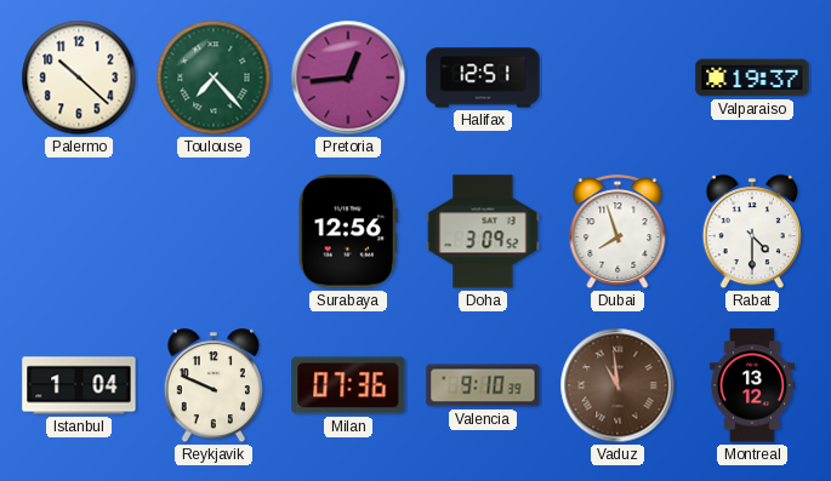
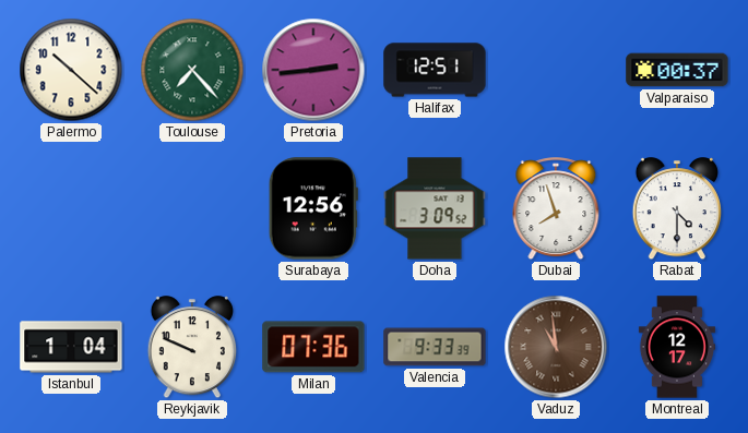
Pretoria: 12:44 -> 2:44 (313, 70)
Valparaiso: 19:37 -> 00:37 (677, 70)
Valencia: 9:10 -> 9:33 (435, 347)
Montreal: 13:12 -> 12:17 (677, 347)
